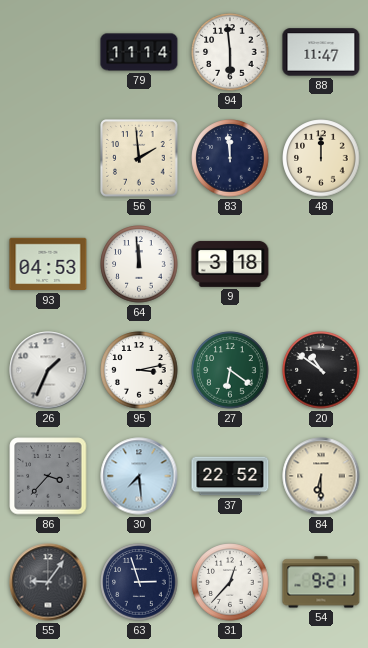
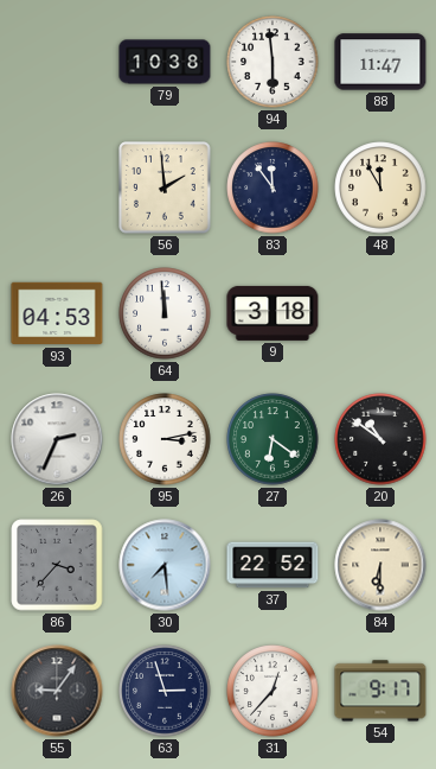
79: 11:14 -> 10:38 (165, 62)
83: 11:59 -> 11:54 (272, 188)
48: 12:00 -> 11:55 (380, 188)
26: 1:34 -> 2:34 (57, 439)
54: 9:21 -> 9:17 (380, 691)
